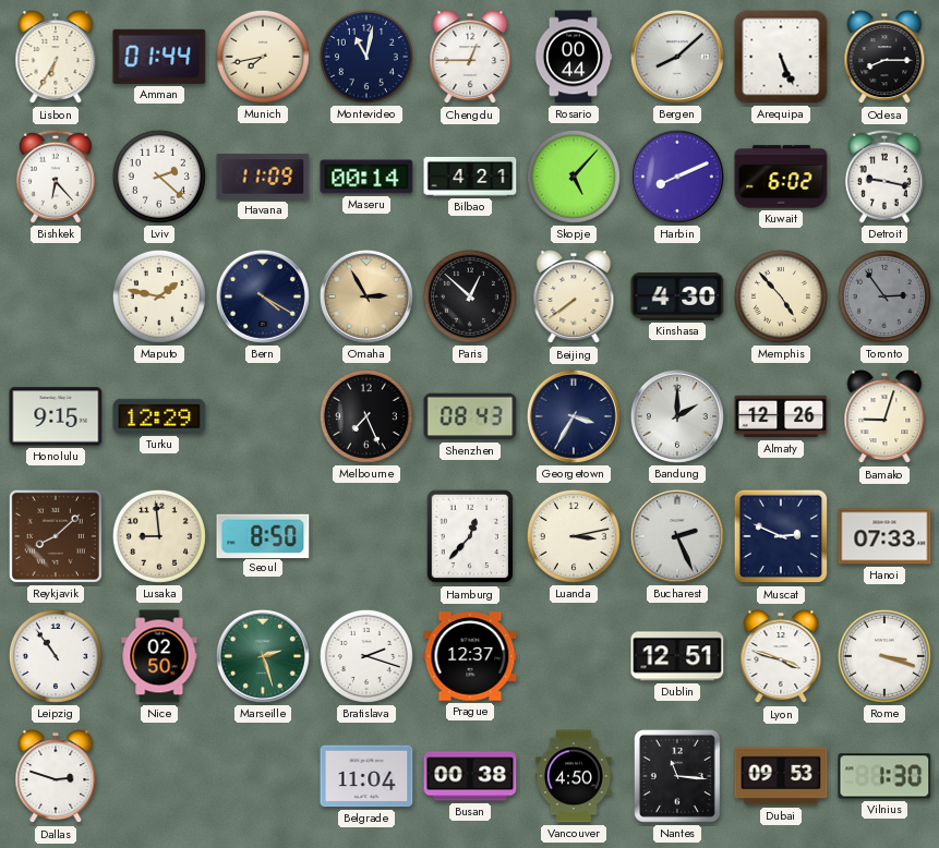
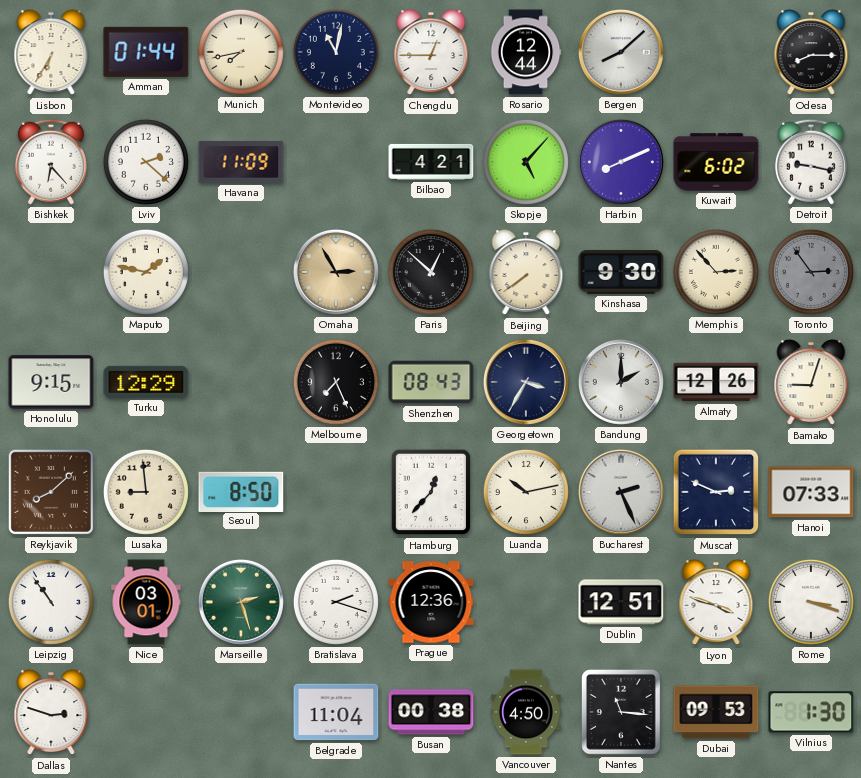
Rosario: 00:44 -> 12:44 (526, 52)
Arequipa: 5:26 -> none (781, 57)
Maseru: 00:14 -> none (366, 177)
Bern: 4:20 -> none (263, 296)
Kinshasa: 4:30 -> 9:30 (621, 273)
Memphis: 4:53 -> 2:53 (716, 272)
Luanda: 3:13 -> 10:13 (526, 492)
Nice: 02:50 -> 03:01 (146, 602)
Prague: 12:37 -> 12:36 (431, 602)
